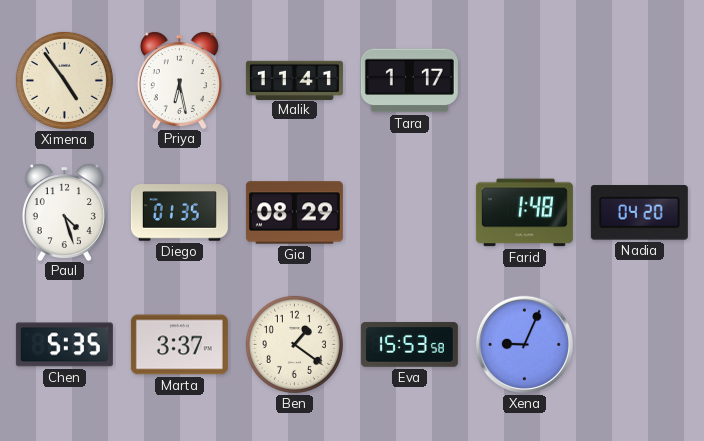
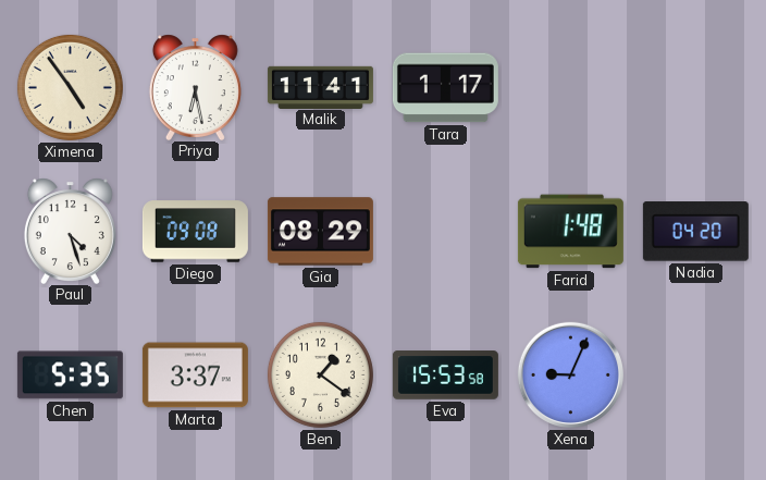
Diego: 01:35 -> 09:08 (195, 232)
